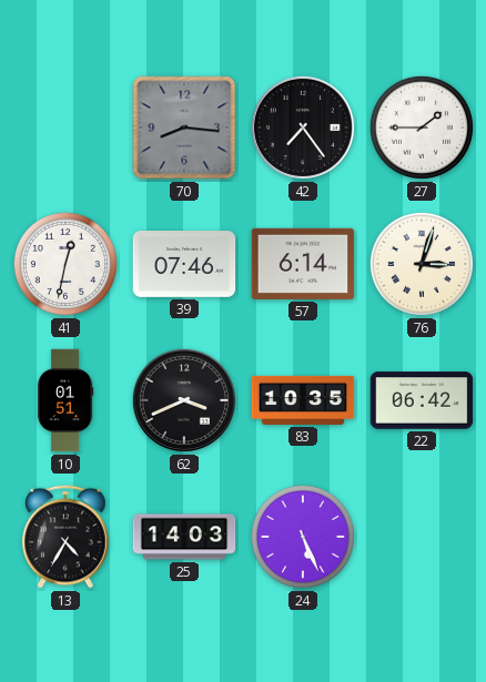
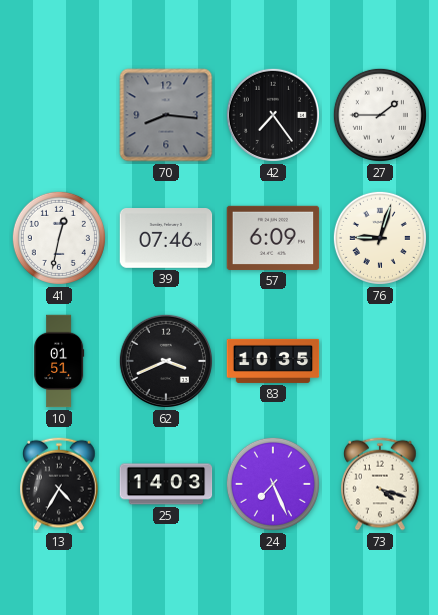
57: 6:14 -> 6:09 (273, 238)
76: 3:03 -> 9:03 (380, 238)
22: 06:42 -> none (422, 400)
24: 5:26 -> 7:26 (273, 484)
73: none -> 4:18 (380, 484)
